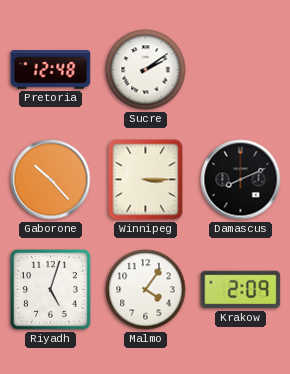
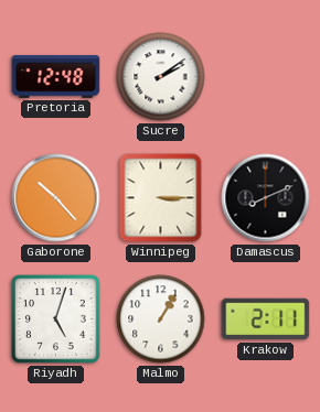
Malmo: 4:06 -> 1:05 (161, 319)
Krakow: 2:09 -> 2:11 (266, 319)
